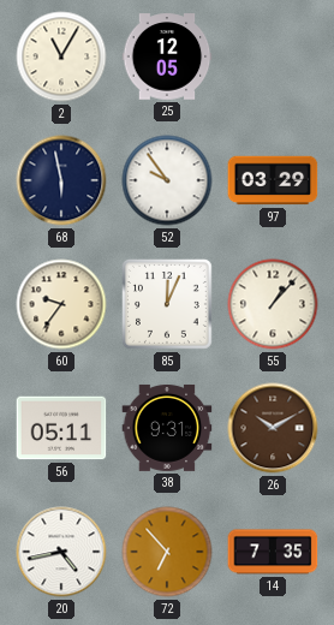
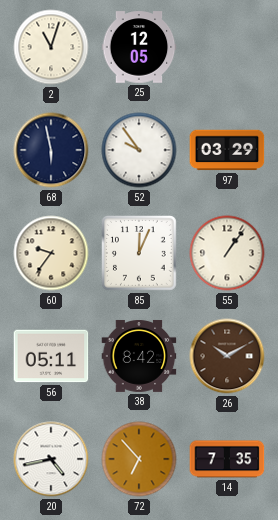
2: 11:05 -> 11:03 (51, 47)
55: 1:07 -> 1:06 (227, 253)
38: 9:31 -> 8:42 (139, 356)
